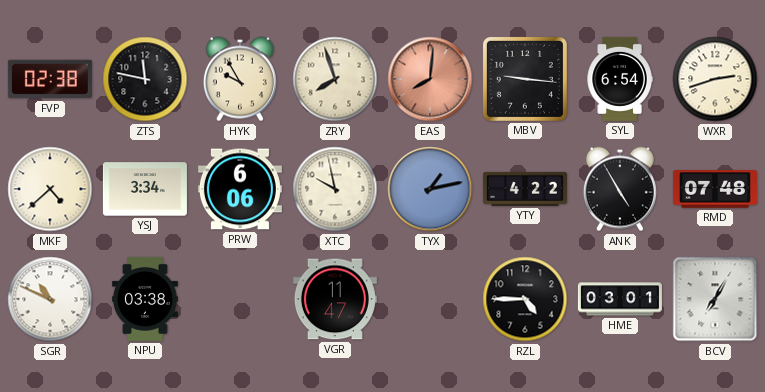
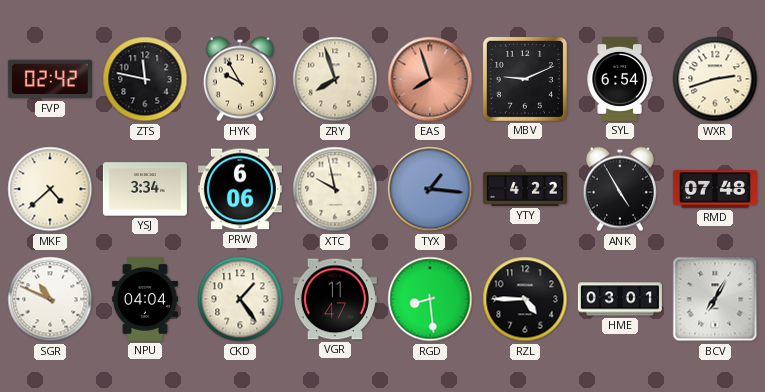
FVP: 02:38 -> 02:42 (50, 79)
EAS: 8:01 -> 7:57 (430, 79)
MBV: 9:16 -> 9:11 (525, 79)
TYX: 1:13 -> 1:16 (430, 189)
NPU: 03:38 -> 04:04 (146, 299)
CKD: none -> 1:24 (240, 299)
RGD: none -> 8:29 (430, 299)
